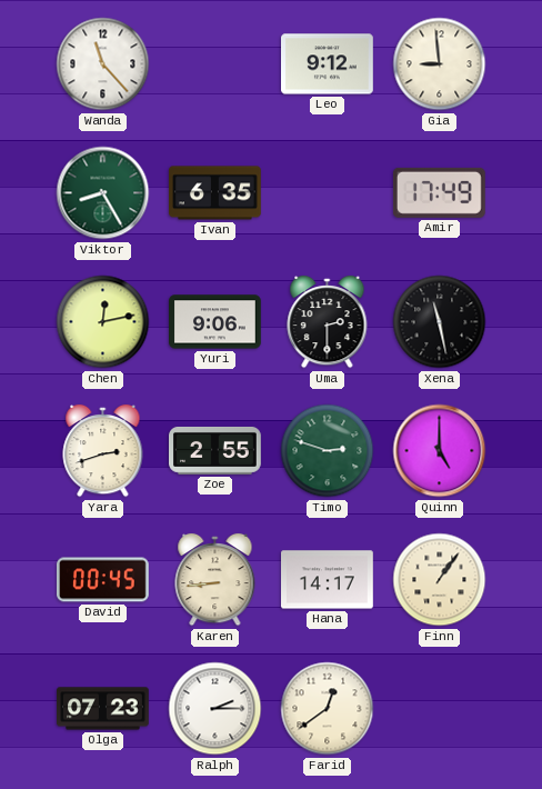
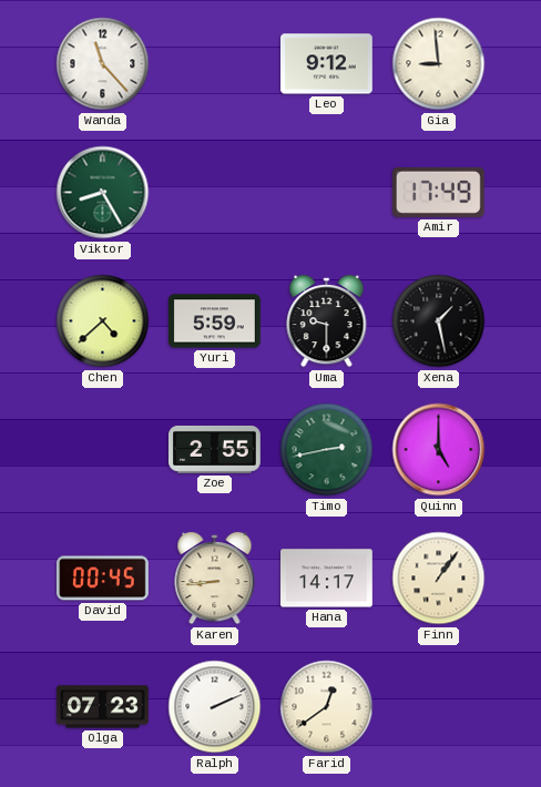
Ivan: 6:35 -> none (215, 193)
Chen: 12:13 -> 4:38 (103, 321)
Yuri: 9:06 -> 5:59 (215, 321)
Uma: 2:30 -> 9:30 (327, 321)
Xena: 11:28 -> 1:28 (439, 321)
Yara: 2:42 -> none (103, 451)
Timo: 2:48 -> 2:43 (327, 450)
Ralph: 2:15 -> 2:11 (215, 707)
